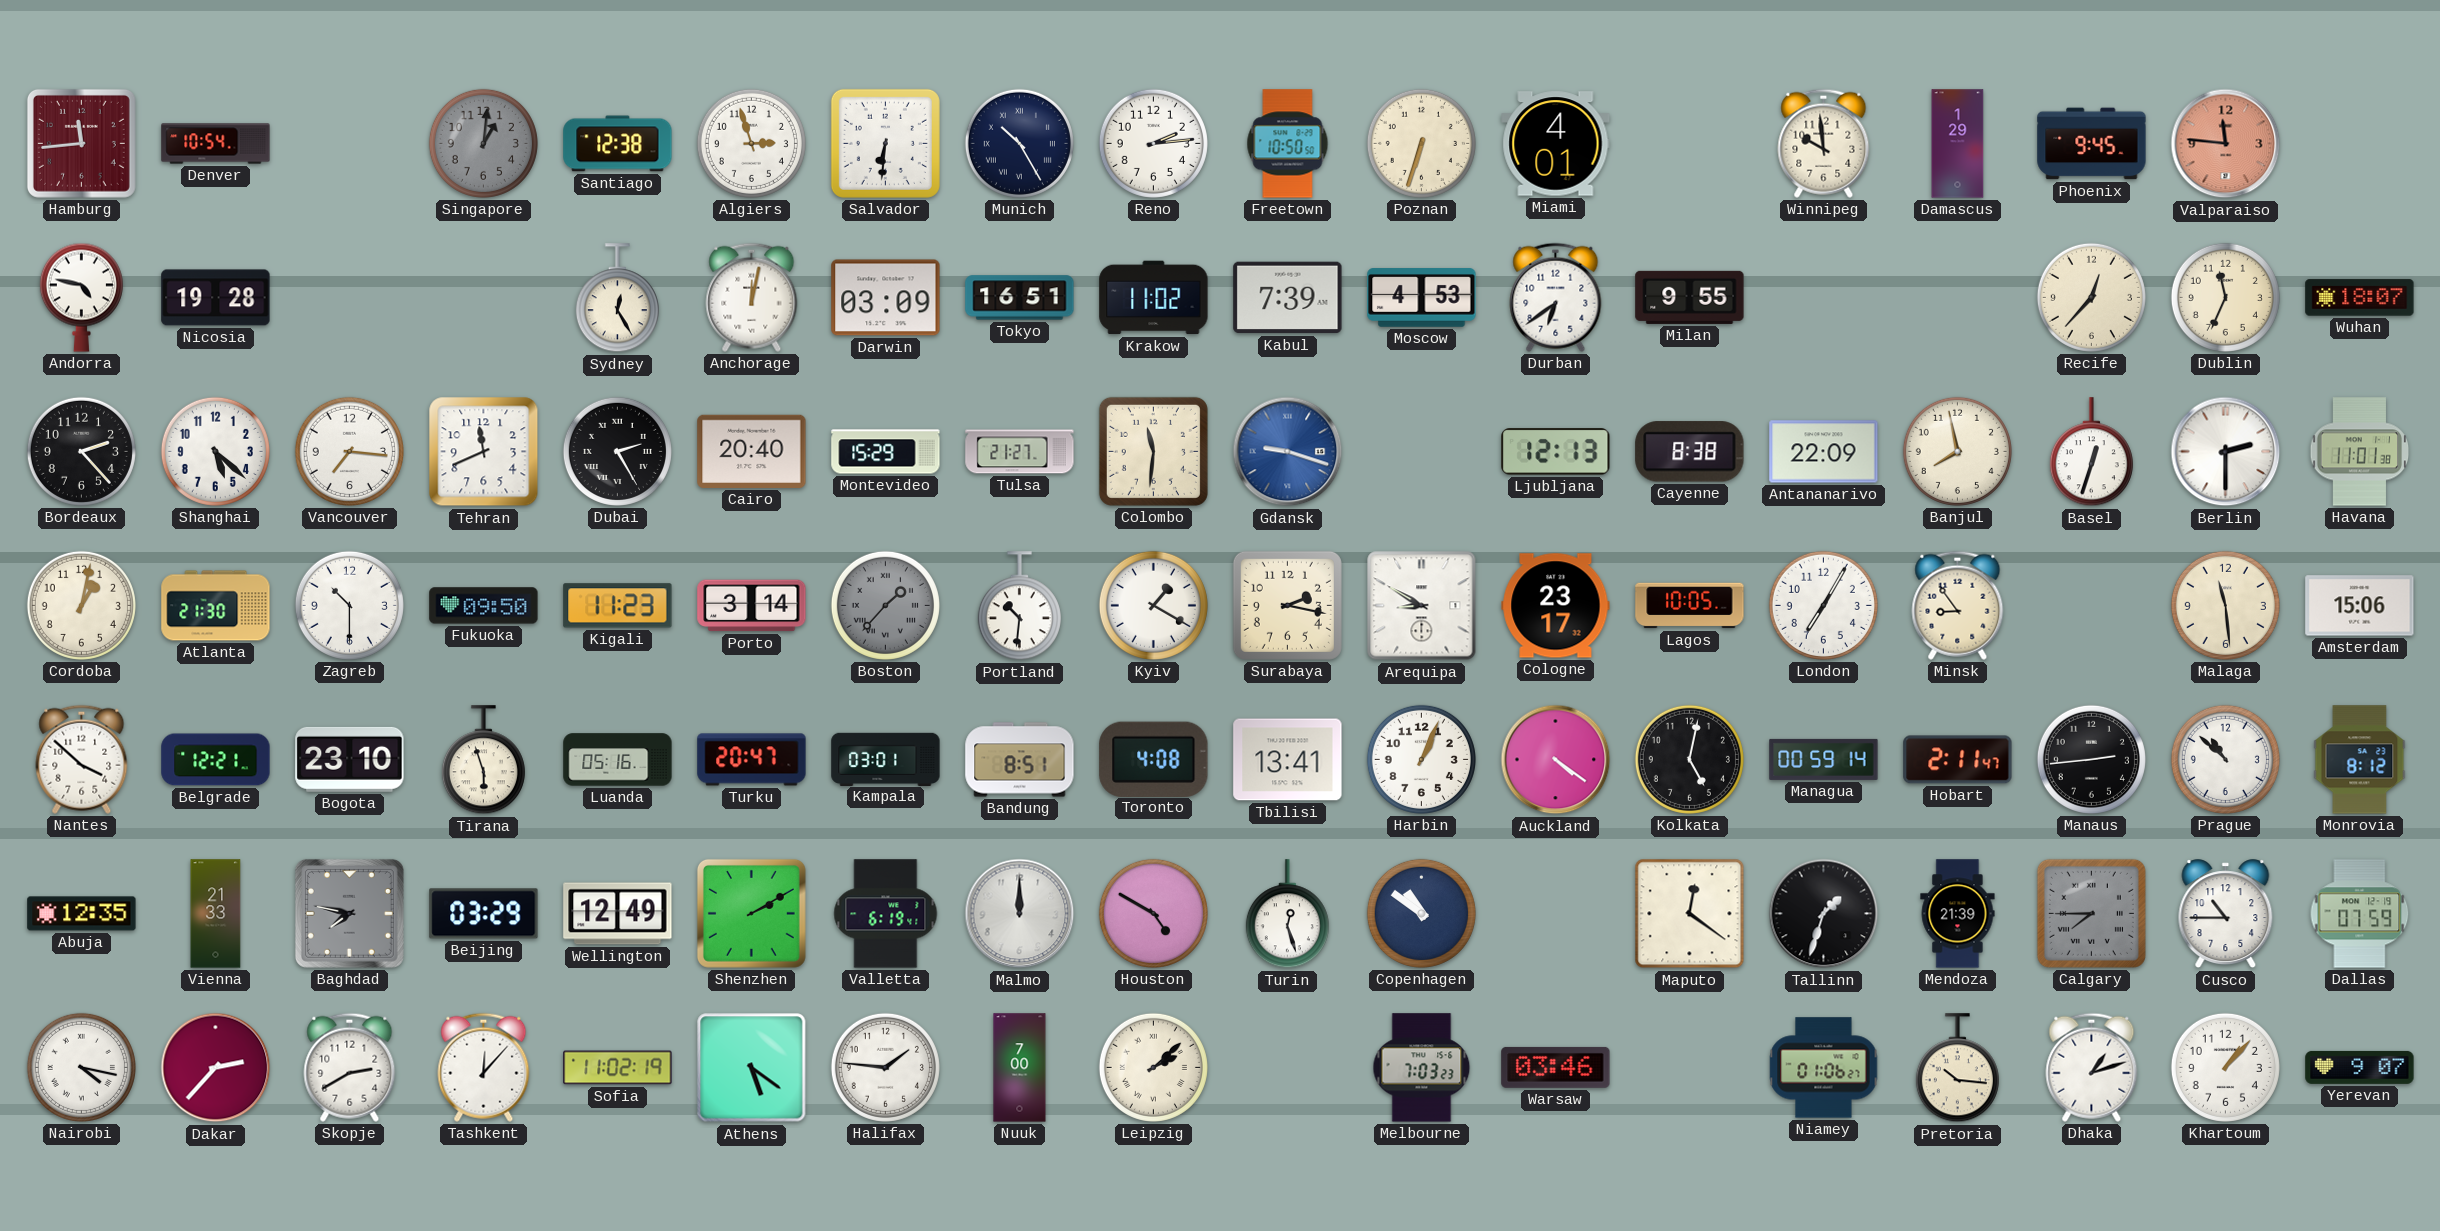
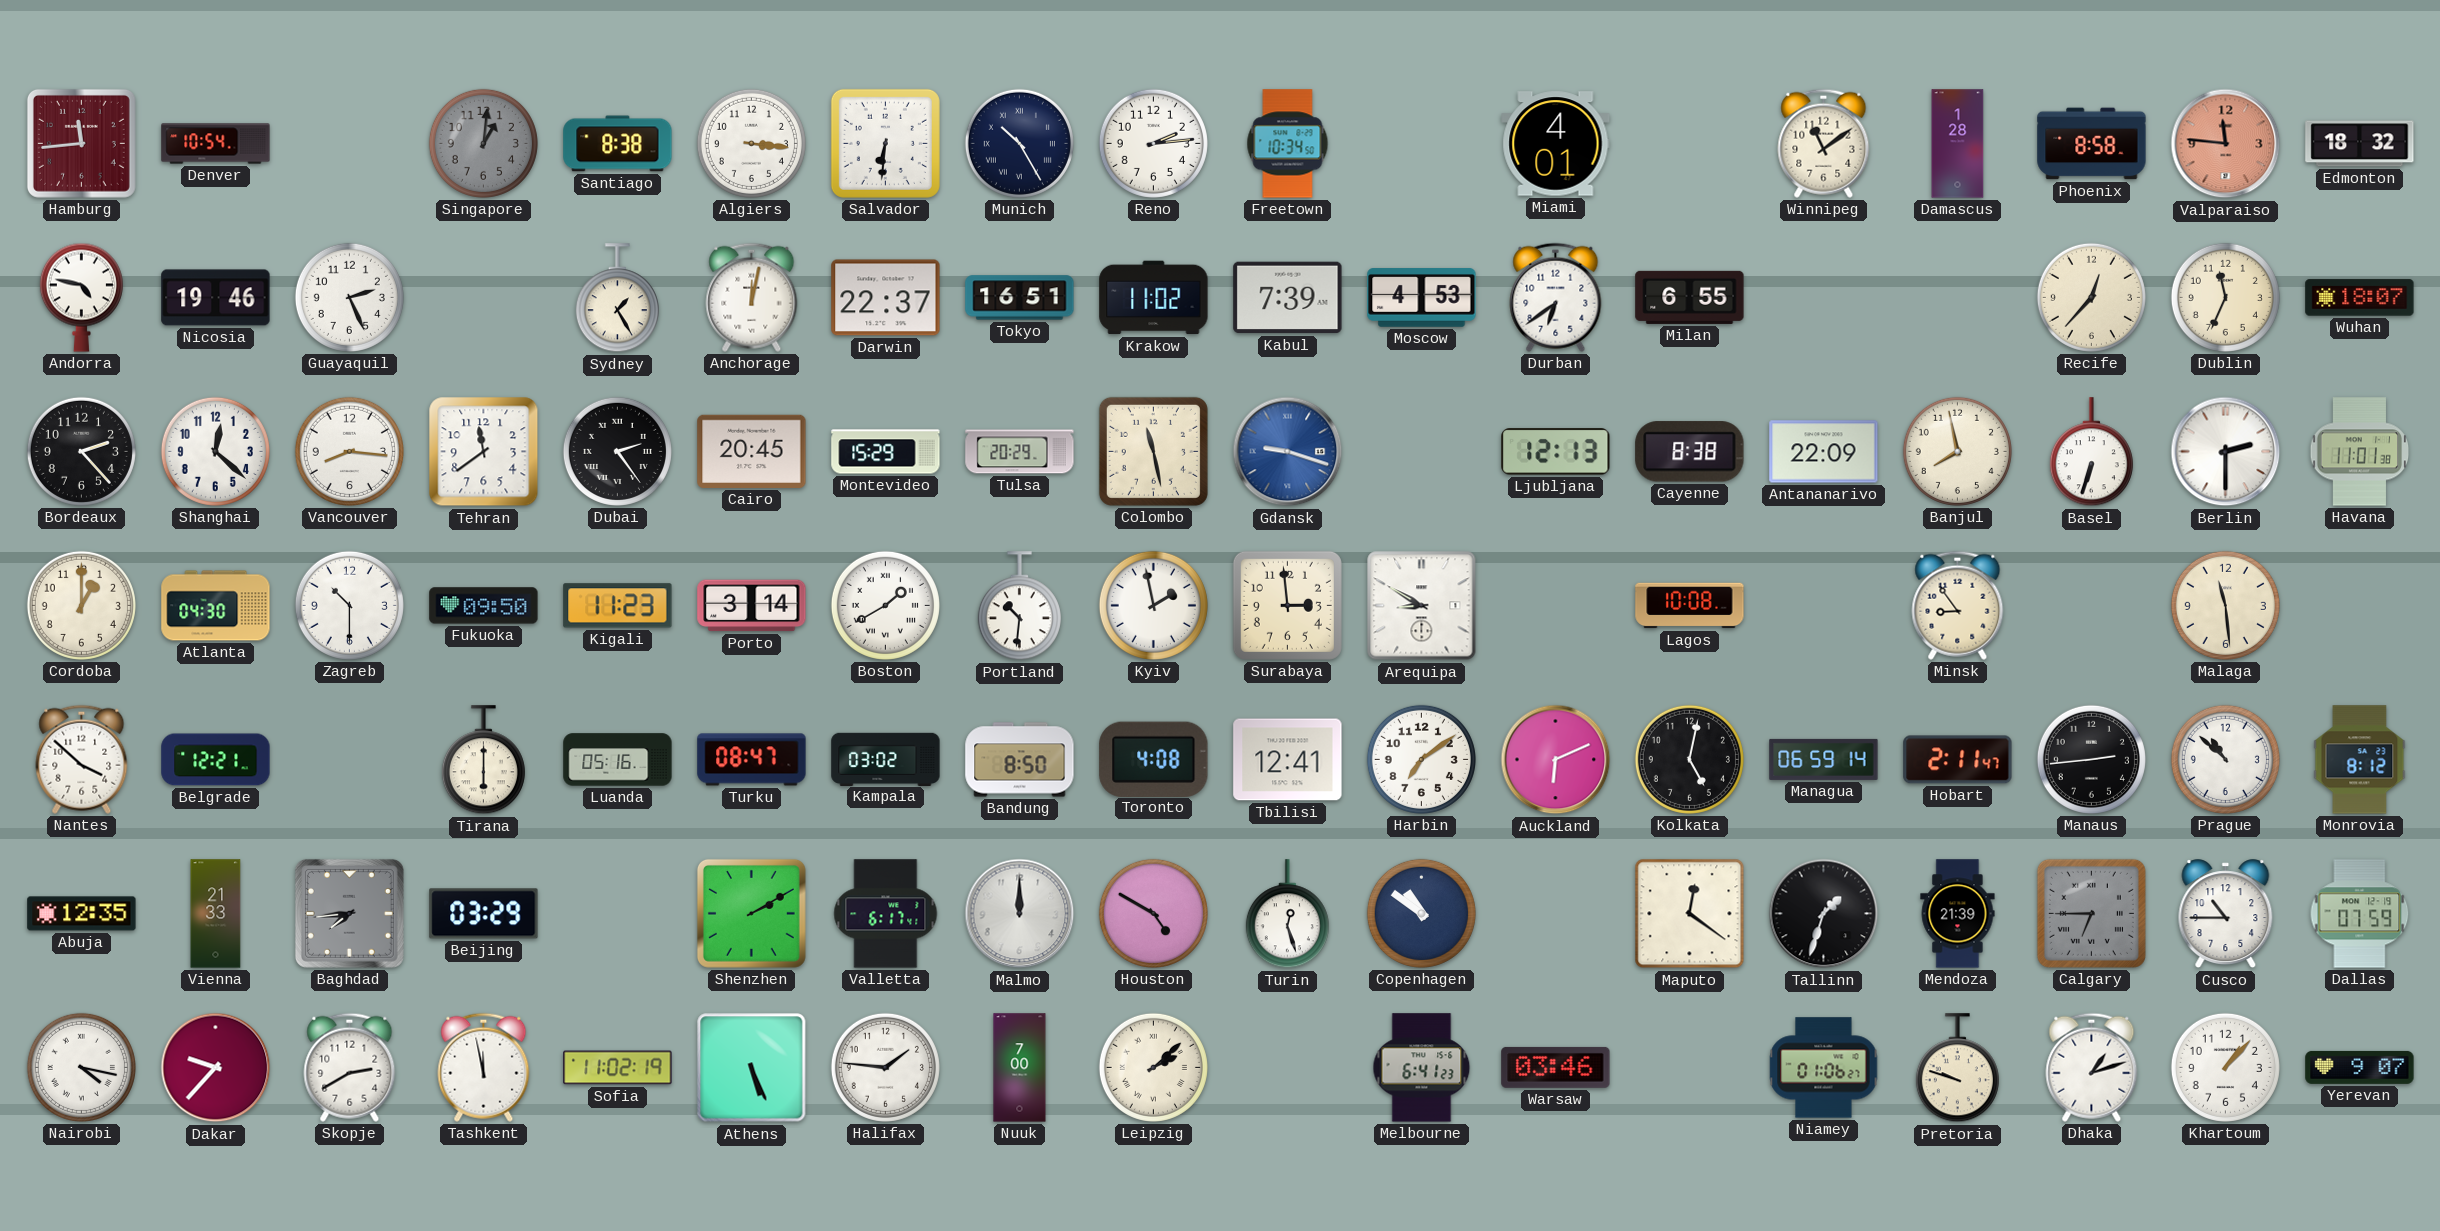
Santiago: 12:38 -> 8:38 (618, 144)
Algiers: 2:57 -> 3:16 (751, 143)
Freetown: 10:50 -> 10:34 (1288, 144)
Poznan: 6:33 -> none (1421, 143)
Winnipeg: 9:59 -> 11:09 (1824, 143)
Damascus: 1:29 -> 1:28 (1958, 144)
Phoenix: 9:45 -> 8:58 (2092, 144)
Edmonton: none -> 18:32 (2360, 144)
Nicosia: 19:28 -> 19:46 (216, 298)
Guayaquil: none -> 2:26 (349, 297)
Sydney: 12:25 -> 1:25 (617, 298)
Darwin: 03:09 -> 22:37 (886, 298)
Milan: 9:55 -> 6:55 (1690, 297)
Shanghai: 5:22 -> 12:22 (215, 451)
Vancouver: 7:16 -> 8:16 (349, 451)
Tehran: 11:41 -> 11:39 (484, 452)
Dubai: 2:25 -> 2:24 (617, 451)
Cairo: 20:40 -> 20:45 (752, 451)
Tulsa: 21:27 -> 20:29 (1020, 452)
Colombo: 11:31 -> 11:28 (1153, 451)
Basel: 12:33 -> 6:33 (2091, 452)
Cordoba: 1:02 -> 1:00 (81, 605)
Atlanta: 21:30 -> 04:30 (216, 606)
Boston: 1:37 -> 1:40 (885, 605)
Boston dial: grey -> white (885, 605)
Kyiv: 1:20 -> 1:58 (1153, 605)
Surabaya: 2:17 -> 2:59 (1287, 605)
Cologne: 23:17 -> none (1556, 606)
Lagos: 10:05 -> 10:08 (1690, 606)
London: 7:05 -> none (1823, 605)
Amsterdam: 15:06 -> none (2360, 606)
Bogota: 23:10 -> none (350, 759)
Tirana: 5:57 -> 6:00 (483, 760)
Turku: 20:47 -> 08:47 (752, 760)
Kampala: 03:01 -> 03:02 (886, 759)
Bandung: 8:51 -> 8:50 (1020, 760)
Tbilisi: 13:41 -> 12:41 (1288, 760)
Harbin: 1:04 -> 7:09 (1421, 759)
Auckland: 4:21 -> 6:11 (1556, 760)
Managua: 00:59 -> 06:59 (1824, 759)
Baghdad: 7:47 -> 7:44 (349, 913)
Wellington: 12:49 -> none (618, 914)
Valletta: 6:19 -> 6:17 (886, 914)
Calgary: 7:45 -> 6:45 (2091, 913)
Dakar: 2:37 -> 9:37 (216, 1068)
Tashkent: 12:07 -> 11:58 (484, 1067)
Athens: 5:21 -> 5:26 (752, 1068)
Melbourne: 7:03 -> 6:41 (1422, 1068)
Pretoria: 10:16 -> 9:48 (1957, 1068)
